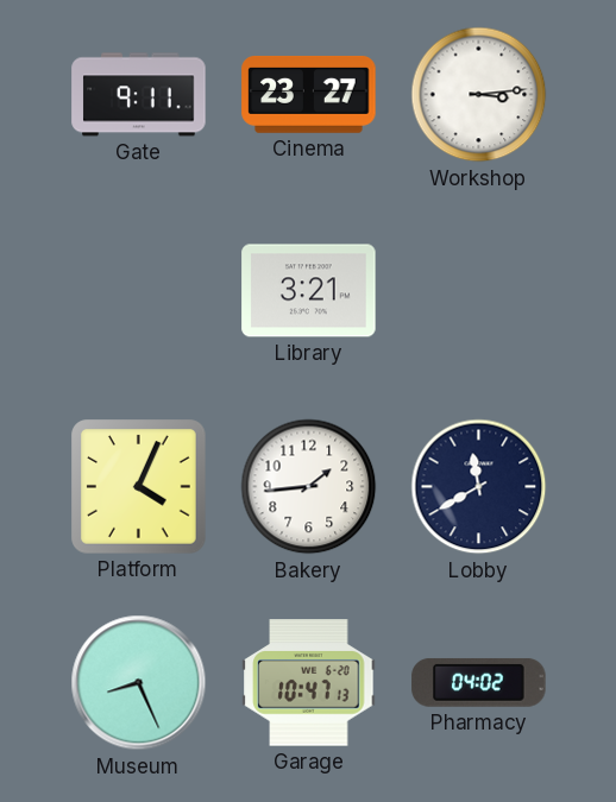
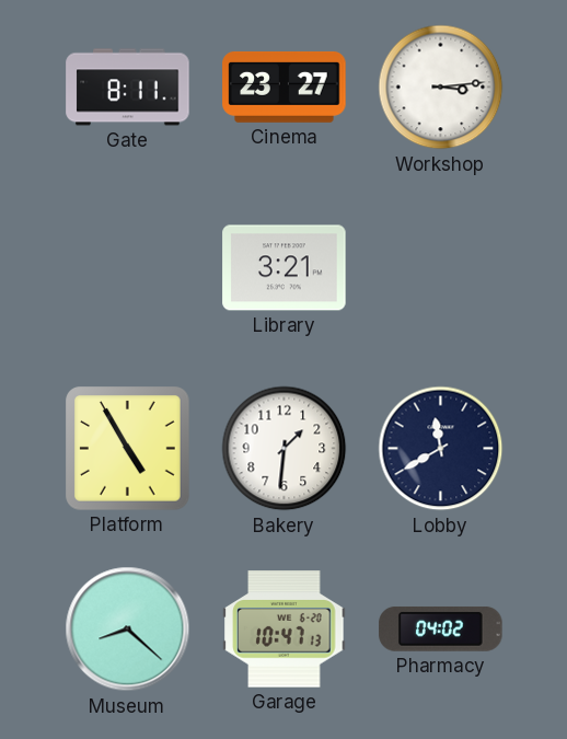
Gate: 9:11 -> 8:11 (128, 88)
Platform: 4:04 -> 4:55 (128, 449)
Bakery: 1:44 -> 1:31 (285, 449)
Museum: 8:26 -> 8:22 (128, 630)
